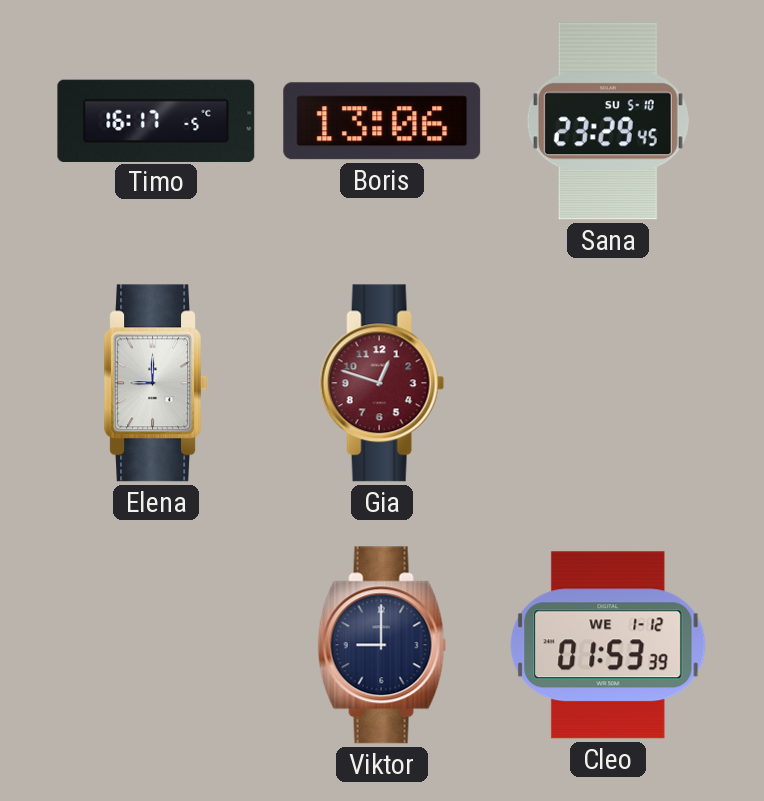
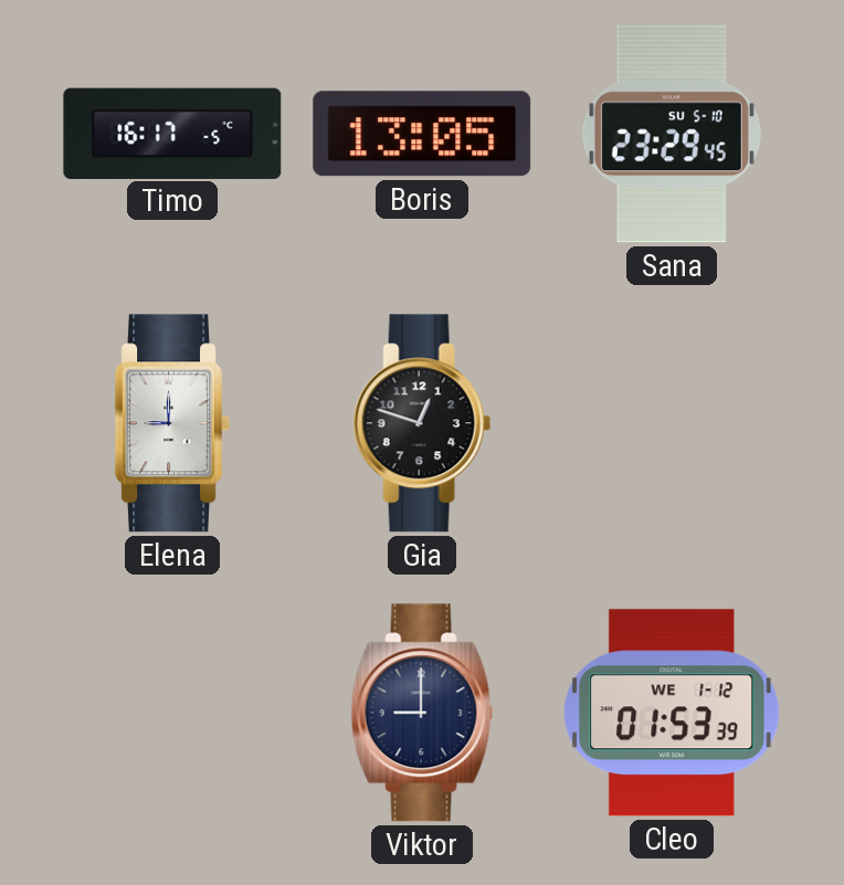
Boris: 13:06 -> 13:05 (422, 134)
Gia dial: burgundy -> black (422, 423)
